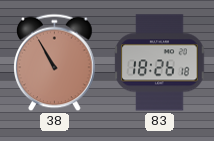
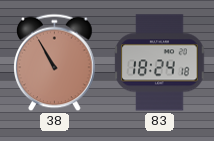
83: 18:26 -> 18:24 (160, 63)
